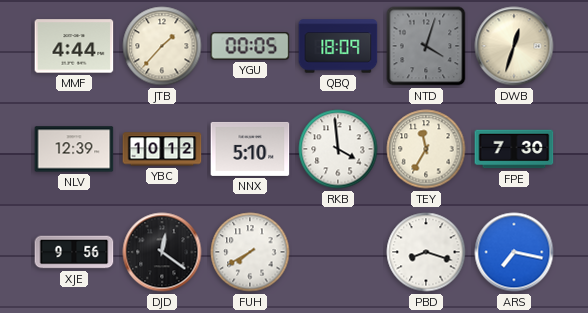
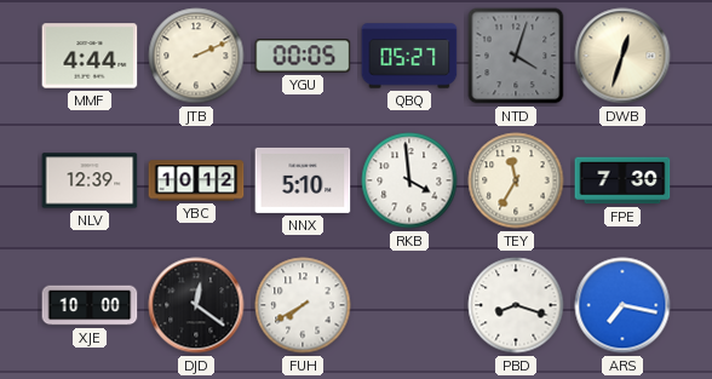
JTB: 1:37 -> 2:11 (196, 56)
QBQ: 18:09 -> 05:27 (409, 56)
XJE: 9:56 -> 10:00 (90, 305)
